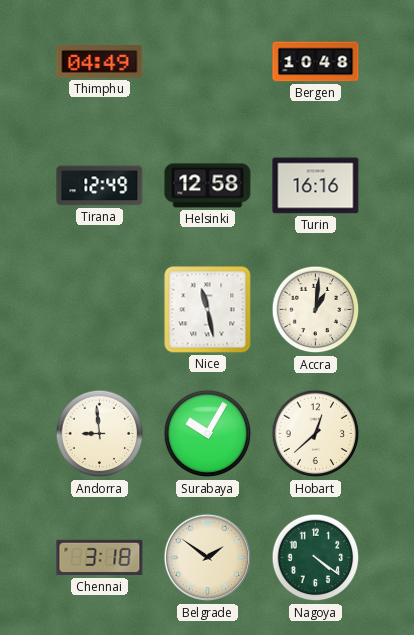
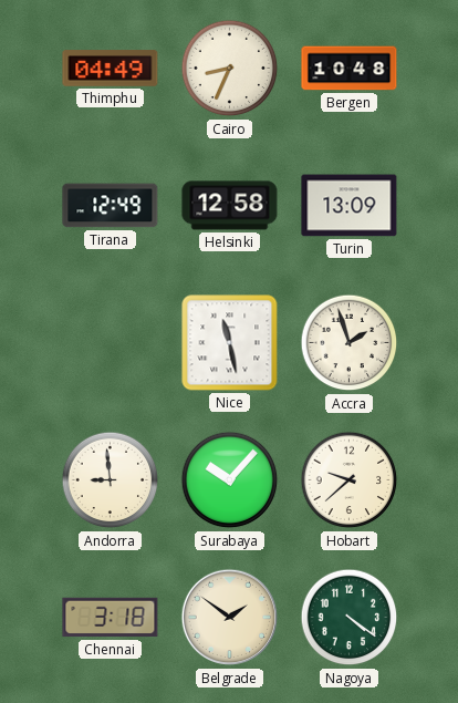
Cairo: none -> 8:34 (230, 69)
Turin: 16:16 -> 13:09 (350, 206)
Accra: 1:01 -> 1:57 (350, 343)
Surabaya: 10:05 -> 10:07 (230, 480)
Hobart: 12:38 -> 9:38 (350, 480)
